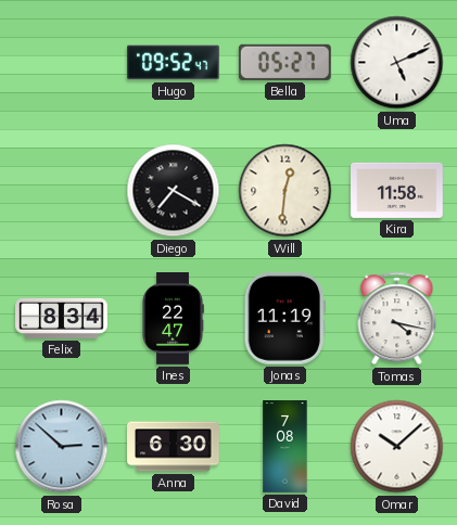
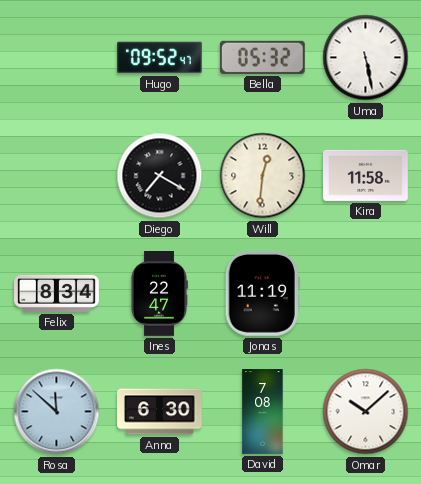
Bella: 05:27 -> 05:32 (262, 57)
Uma: 5:11 -> 5:28 (366, 58)
Tomas: 4:17 -> none (397, 319)
Rosa: 2:52 -> 11:52 (57, 412)
